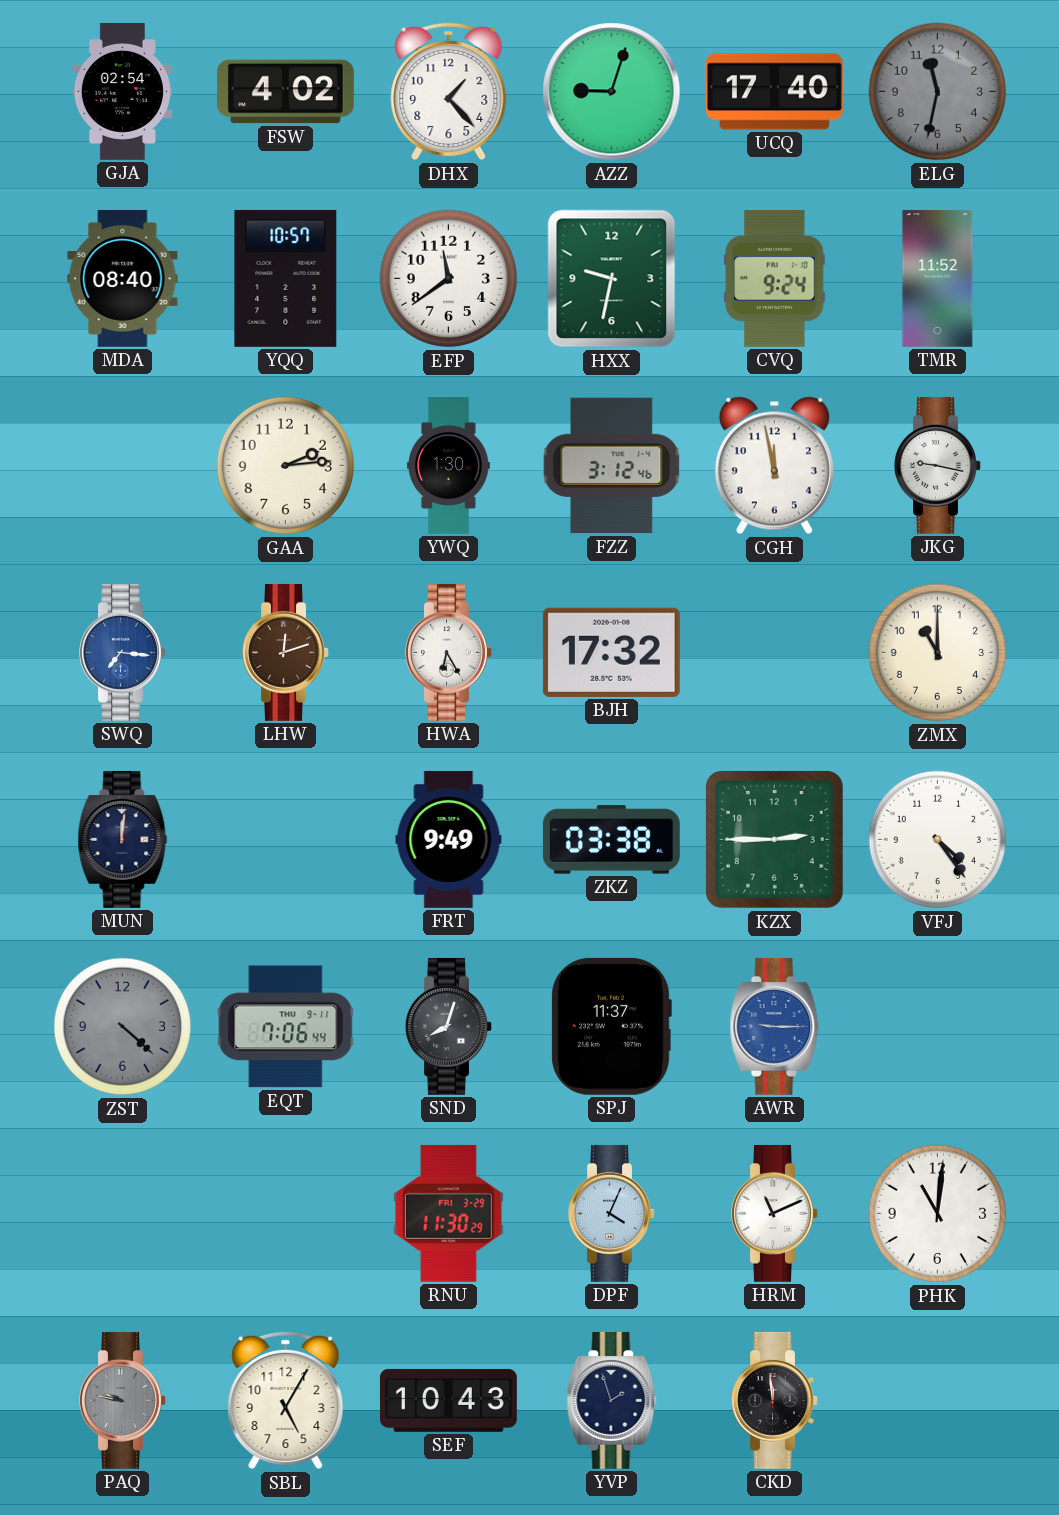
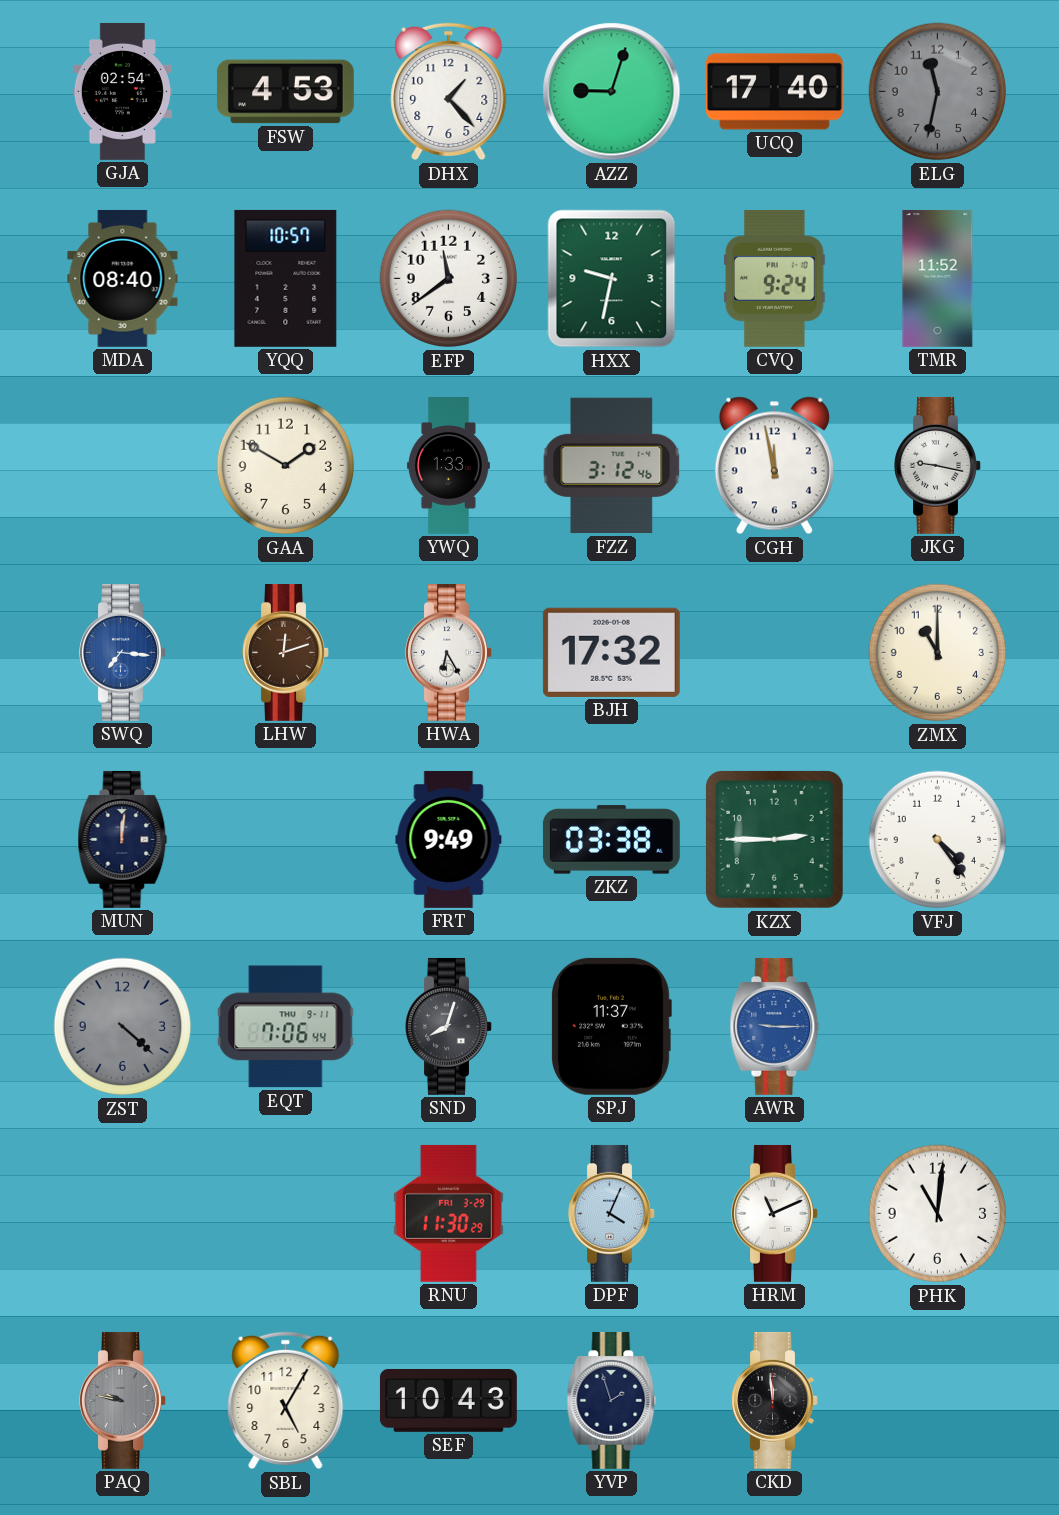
FSW: 4:02 -> 4:53 (285, 92)
GAA: 2:14 -> 1:50 (286, 466)
YWQ: 1:30 -> 1:33 (448, 466)
